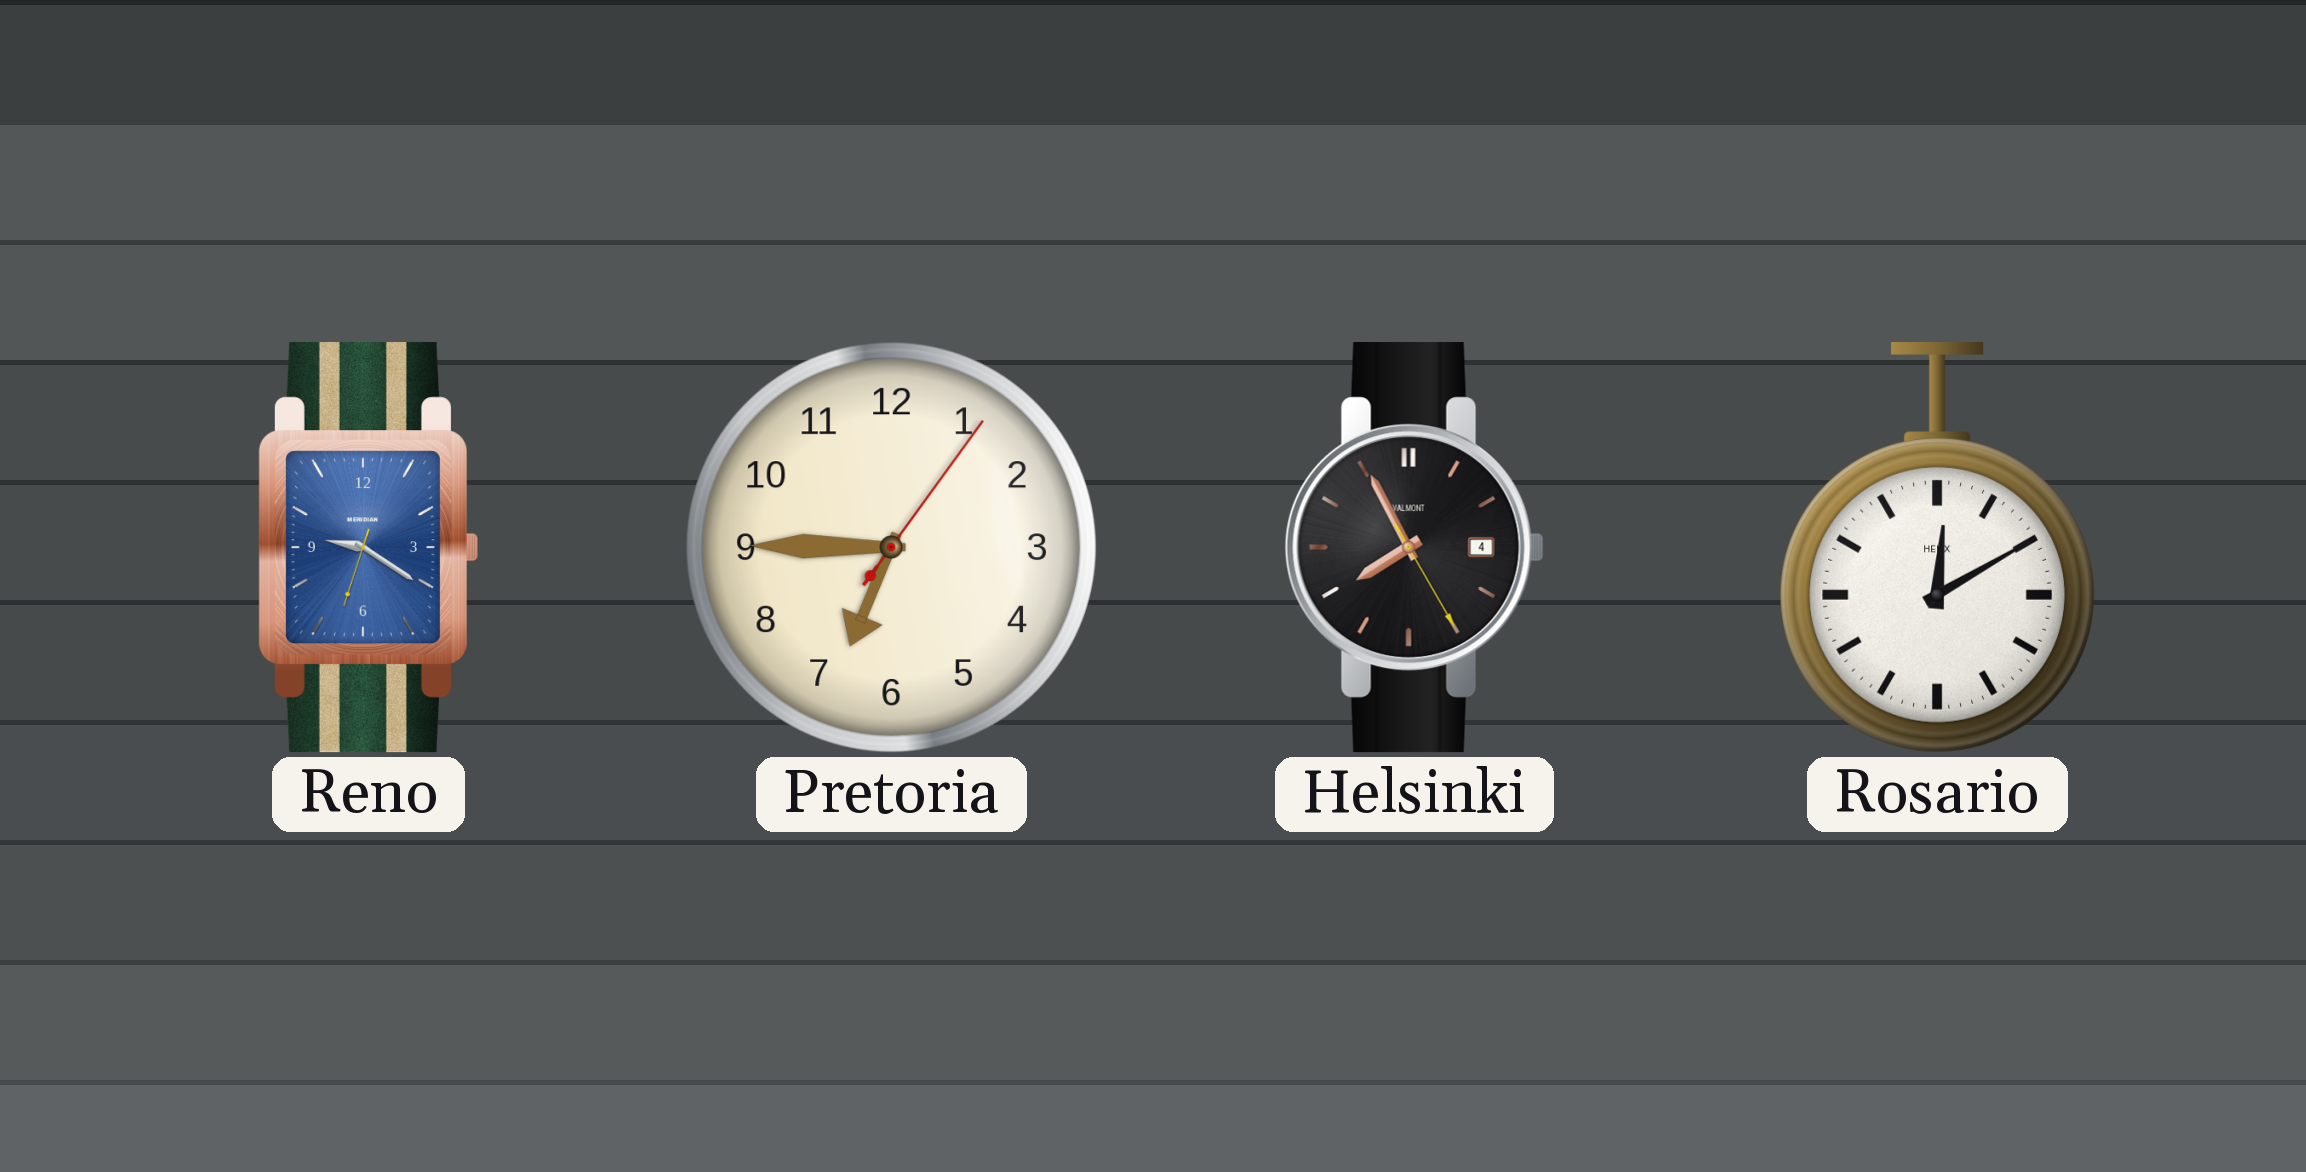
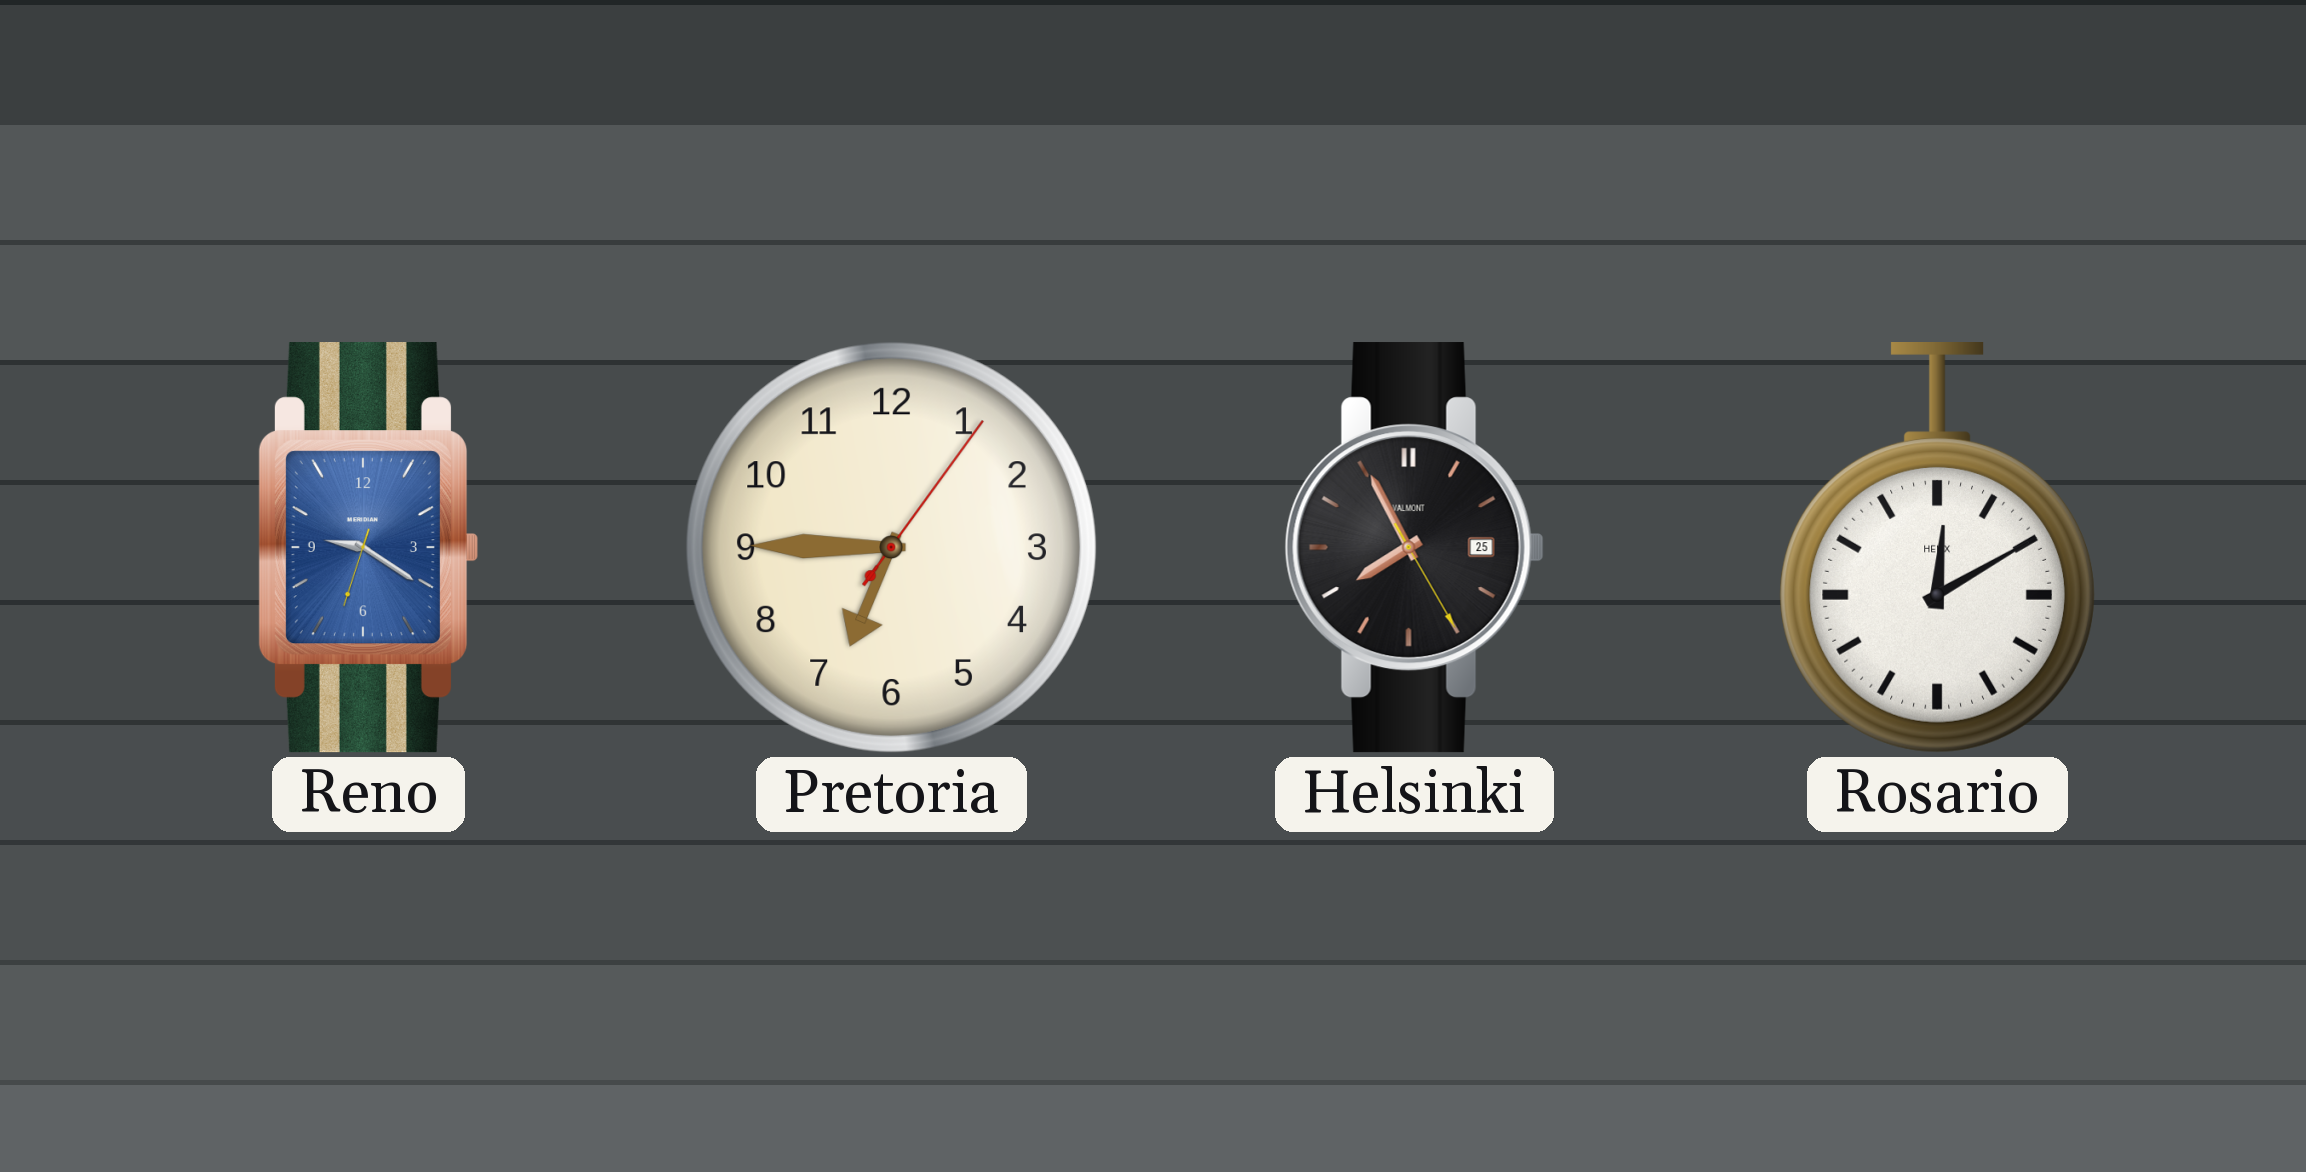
Helsinki date: 4 -> 25 (1414, 548)
